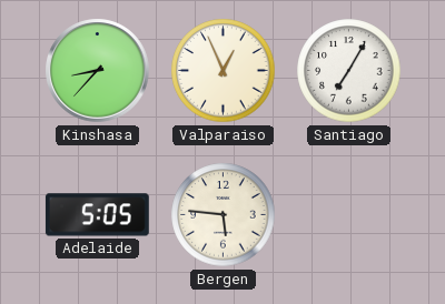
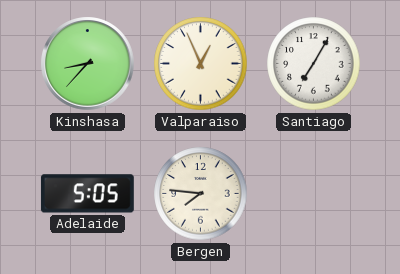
Bergen: 5:46 -> 7:46 (201, 194)
